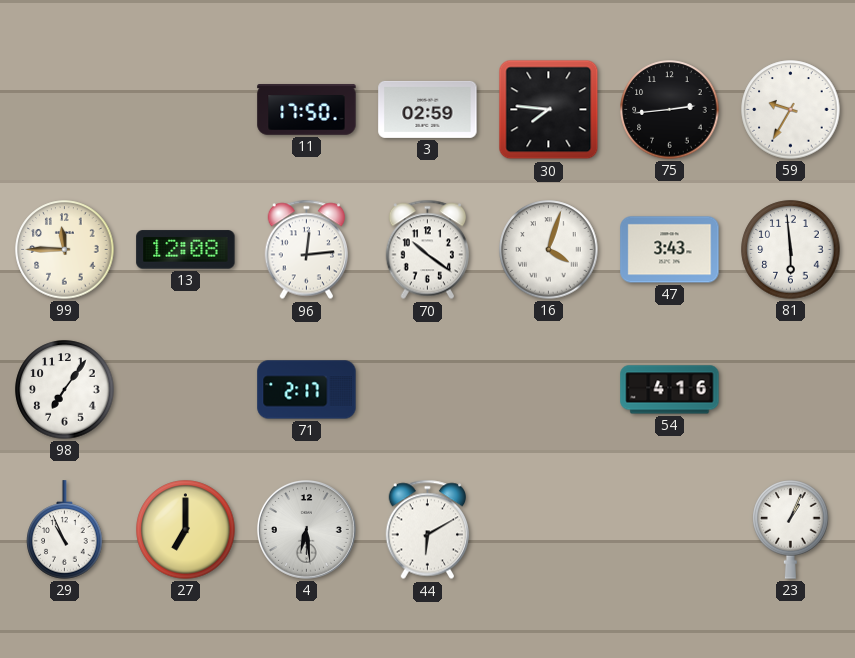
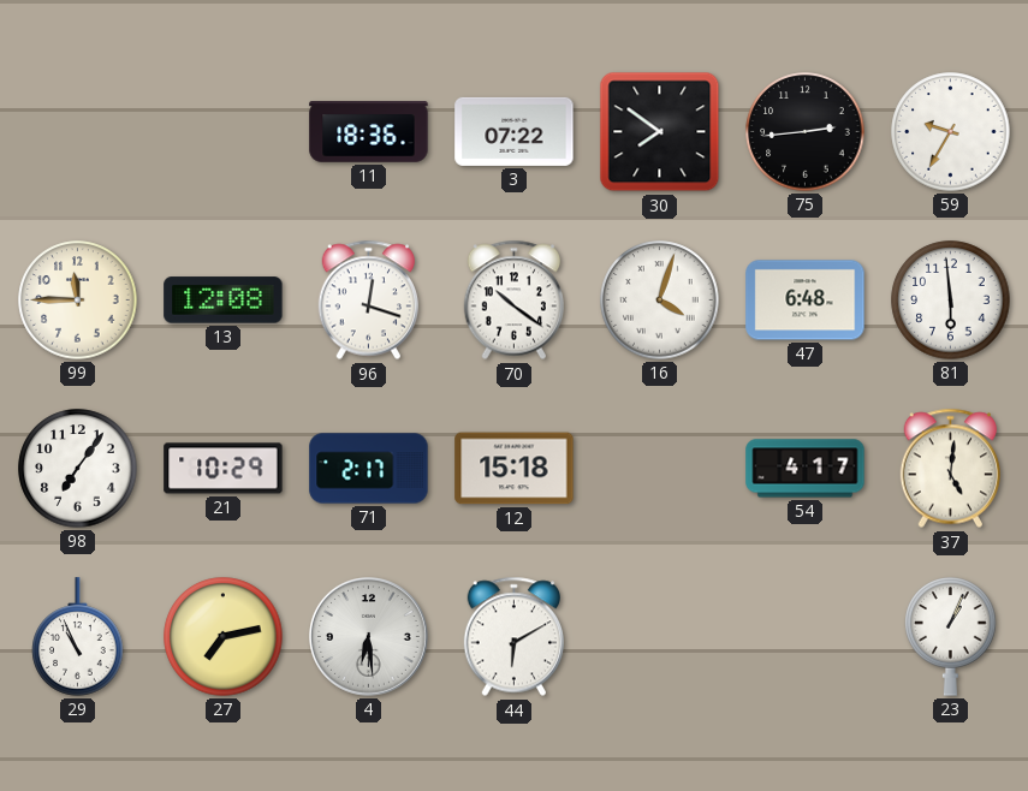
11: 17:50 -> 18:36 (369, 132)
3: 02:59 -> 07:22 (515, 131)
30: 7:46 -> 7:51 (660, 132)
96: 12:14 -> 12:18 (368, 301)
47: 3:43 -> 6:48 (806, 301)
21: none -> 10:29 (224, 469)
12: none -> 15:18 (515, 469)
54: 4:16 -> 4:17 (806, 469)
37: none -> 5:01 (950, 469)
27: 7:00 -> 7:13 (224, 637)
